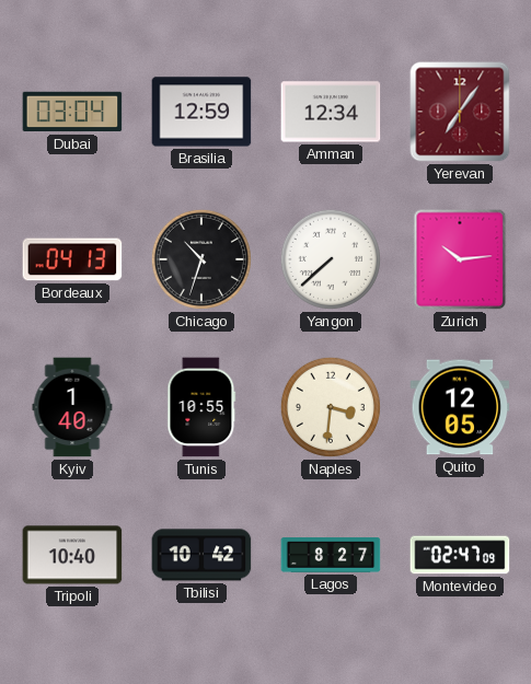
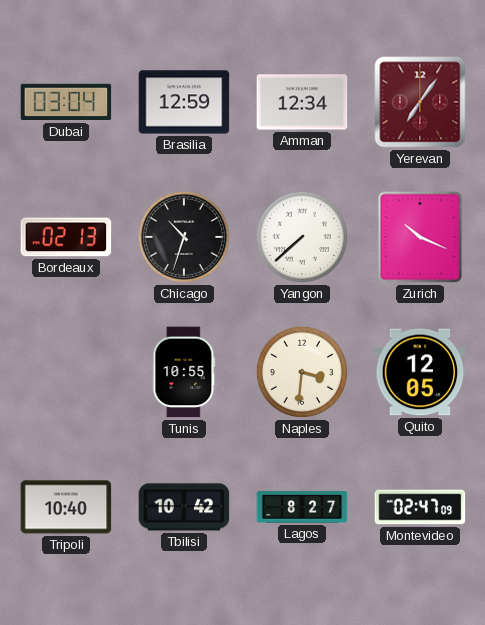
Bordeaux: 04:13 -> 02:13 (66, 237)
Zurich: 10:14 -> 10:19 (420, 237)
Kyiv: 1:40 -> none (72, 407)
